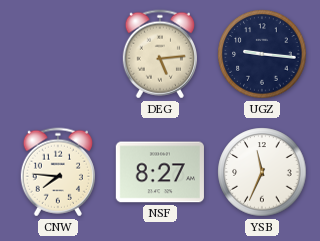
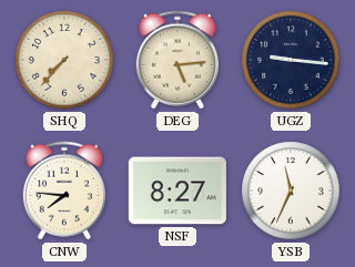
SHQ: none -> 7:37 (64, 60)
